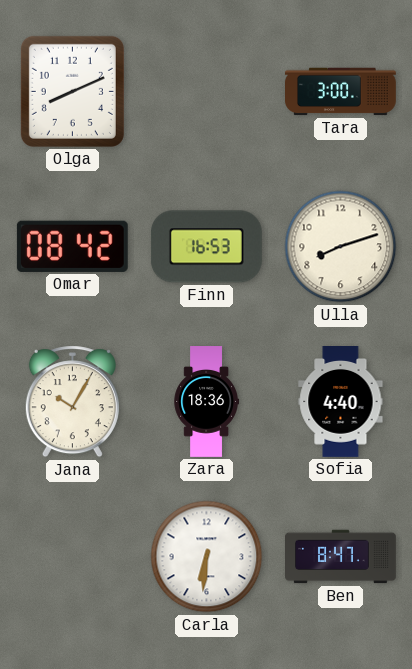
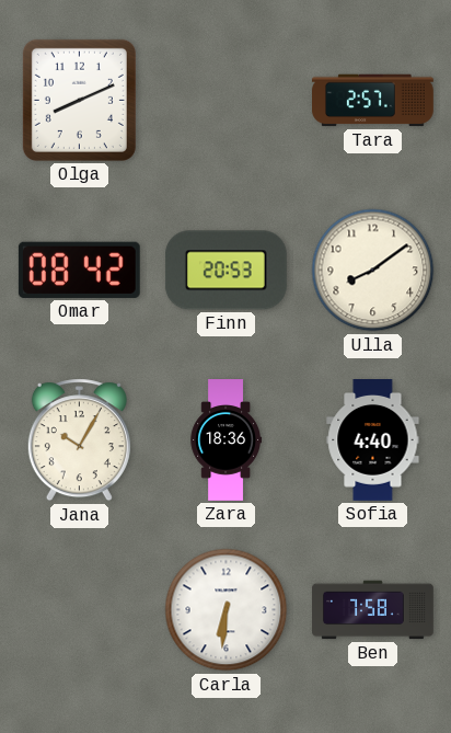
Tara: 3:00 -> 2:57 (373, 101)
Finn: 16:53 -> 20:53 (225, 271)
Ulla: 8:12 -> 8:09 (373, 271)
Ben: 8:47 -> 7:58 (373, 610)
